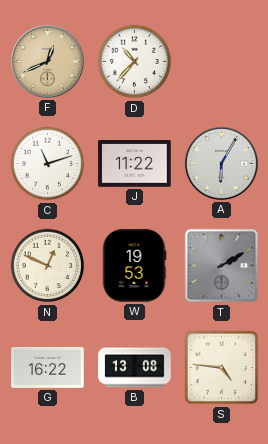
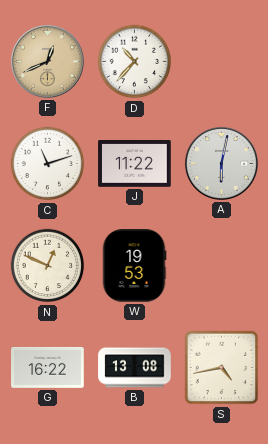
A: 6:05 -> 6:02 (221, 163)
T: 2:10 -> none (222, 266)
S: 4:46 -> 4:43 (222, 368)
